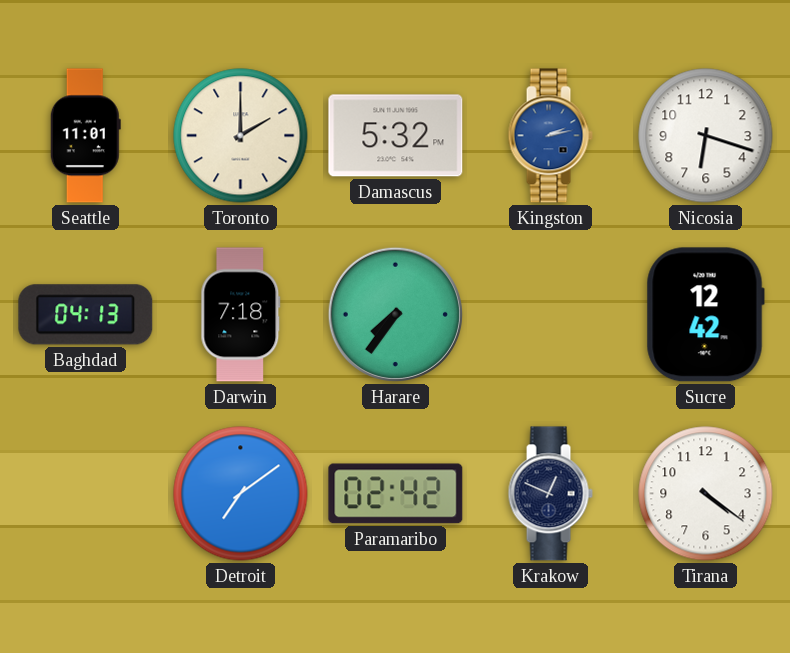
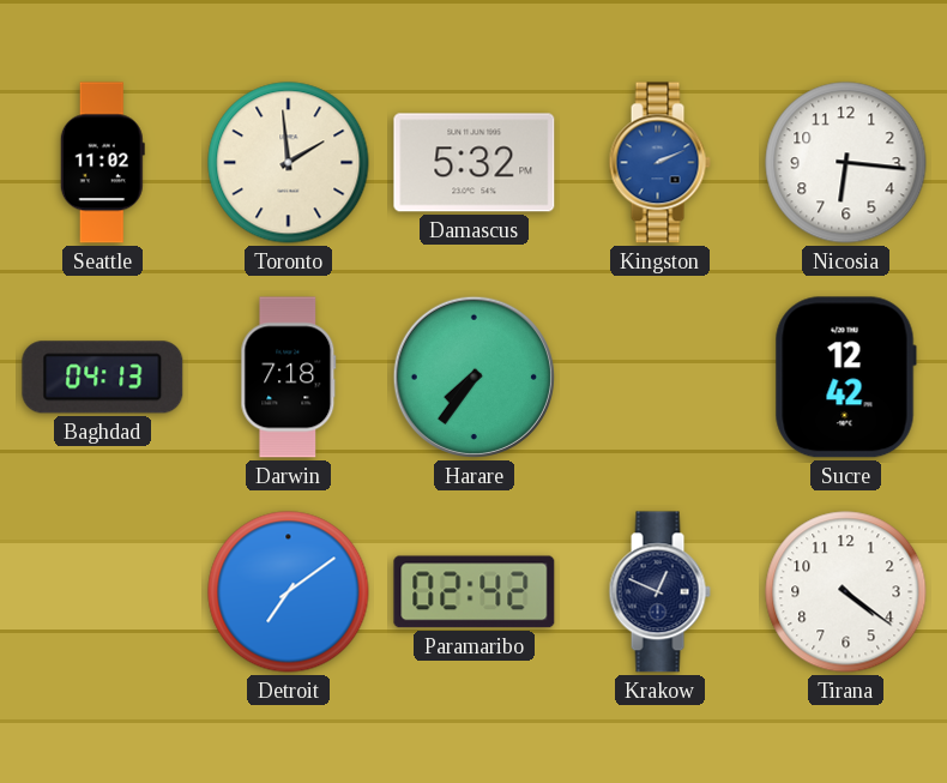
Seattle: 11:01 -> 11:02 (102, 163)
Toronto: 2:00 -> 1:59 (289, 163)
Kingston: 2:13 -> 2:11 (659, 163)
Nicosia: 6:18 -> 6:16 (846, 163)
